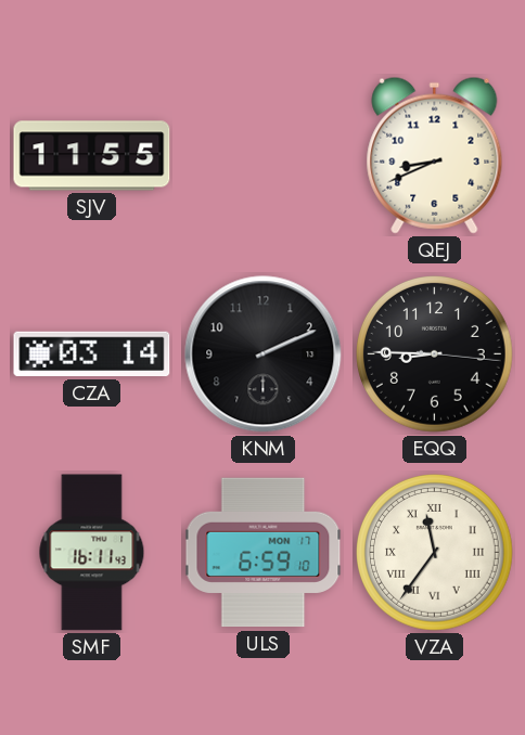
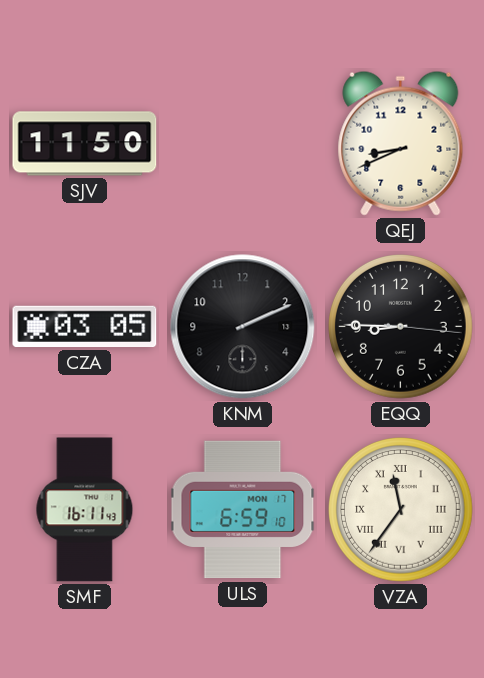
SJV: 11:55 -> 11:50 (85, 144)
CZA: 03:14 -> 03:05 (85, 327)
